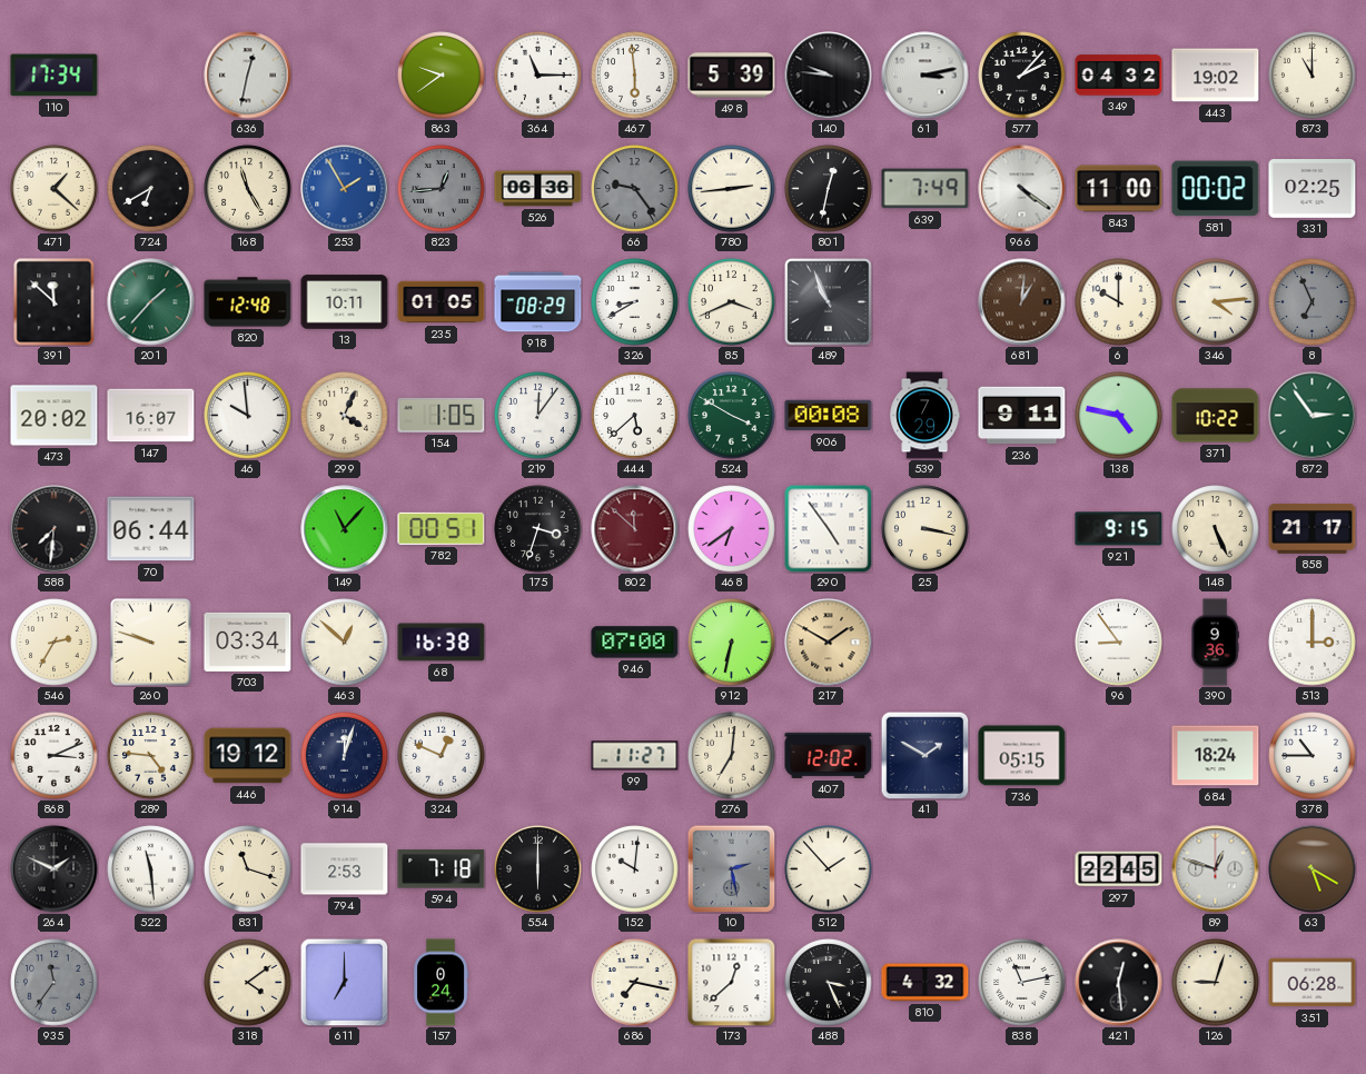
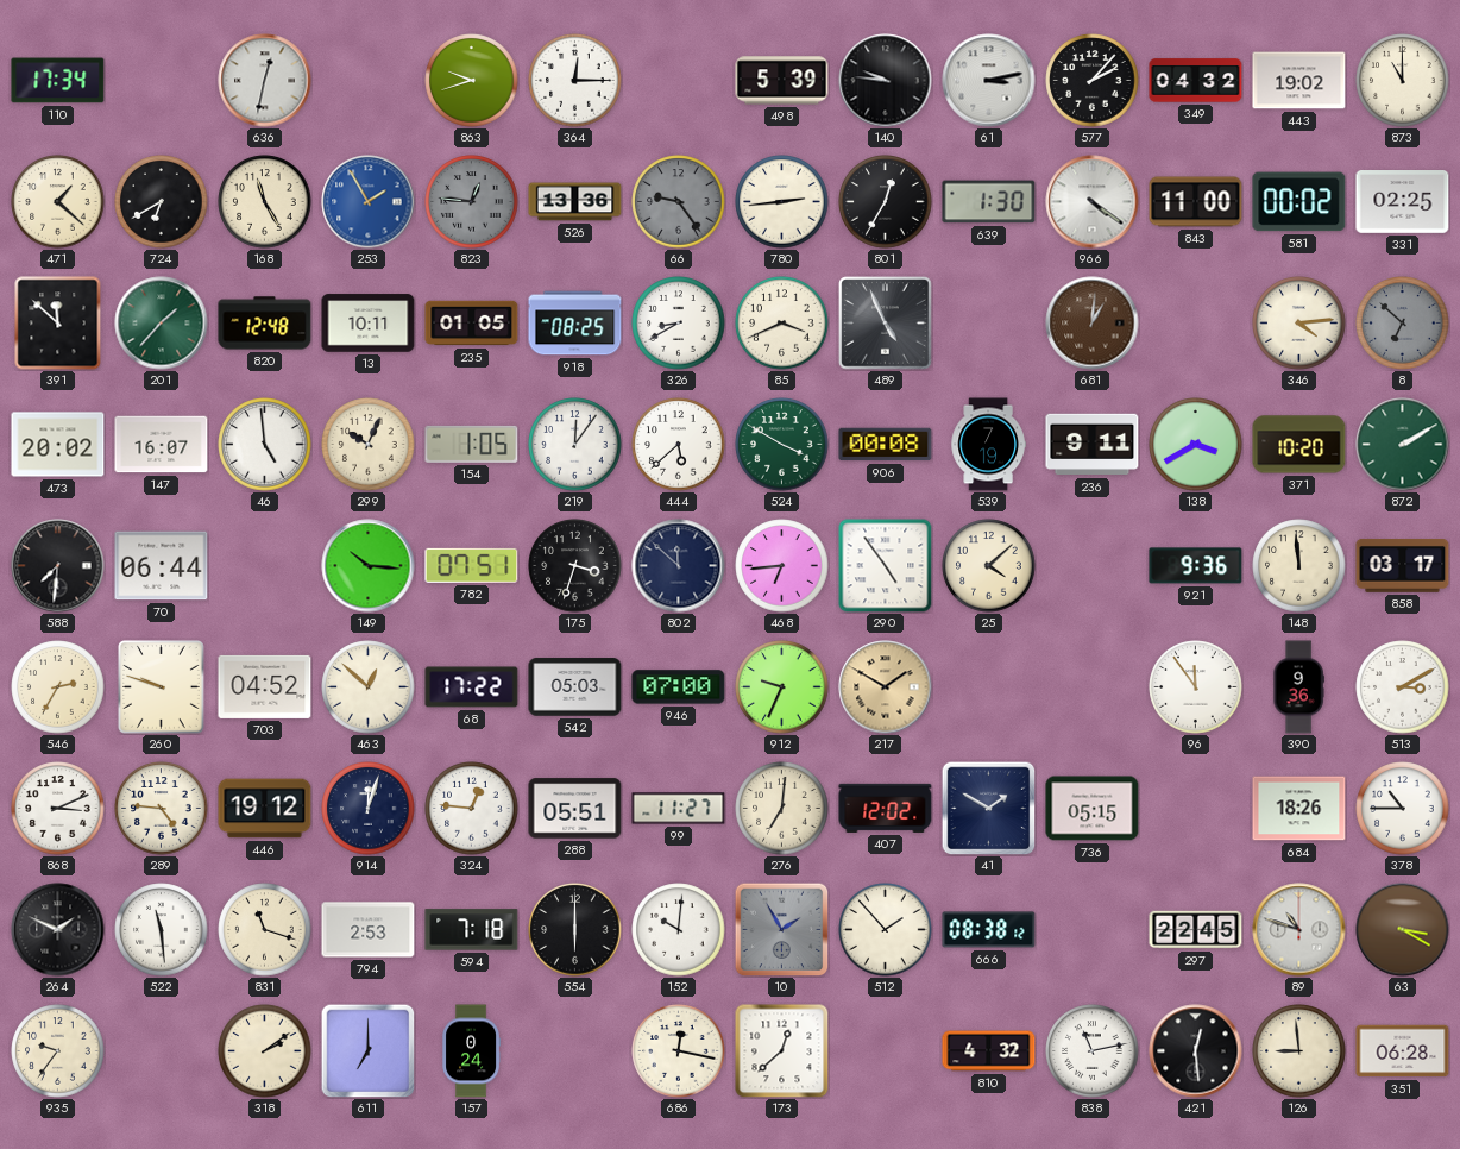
863: 9:39 -> 9:42 (472, 81)
364: 11:15 -> 12:15 (575, 81)
467: 5:59 -> none (635, 76)
823: 12:44 -> 12:46 (472, 202)
526: 06:36 -> 13:36 (575, 202)
801: 12:32 -> 12:35 (886, 202)
639: 7:49 -> 1:30 (989, 202)
918: 08:29 -> 08:25 (575, 324)
489: 10:56 -> 4:56 (886, 324)
6: 10:00 -> none (1119, 302)
8: 6:56 -> 6:52 (1403, 324)
46: 9:59 -> 4:59 (265, 445)
299: 4:04 -> 10:04 (369, 445)
539: 7:29 -> 7:19 (988, 445)
138: 4:47 -> 3:40 (1196, 445)
371: 10:22 -> 10:20 (1299, 445)
872: 2:54 -> 2:10 (1403, 445)
149: 11:07 -> 10:16 (369, 566)
782: 00:51 -> 07:51 (472, 565)
802 dial: burgundy -> navy (679, 566)
468: 6:39 -> 6:44 (782, 566)
25: 3:17 -> 4:08 (989, 566)
921: 9:15 -> 9:36 (1196, 566)
148: 5:26 -> 11:59 (1299, 566)
858: 21:17 -> 03:17 (1403, 566)
703: 03:34 -> 04:52 (265, 686)
68: 16:38 -> 17:22 (472, 687)
542: none -> 05:03 (575, 687)
912: 6:32 -> 9:34 (782, 687)
96: 8:54 -> 11:54 (1196, 687)
513: 3:00 -> 3:10 (1403, 687)
324: 12:49 -> 12:46 (472, 809)
288: none -> 05:51 (575, 809)
684: 18:24 -> 18:26 (1299, 809)
10: 2:28 -> 1:55 (781, 929)
666: none -> 08:38 (989, 930)
89: 12:48 -> 10:48 (1299, 930)
63: 5:20 -> 3:20 (1403, 930)
935: 11:36 -> 9:36 (58, 1051)
935 dial: grey -> cream (58, 1051)
318: 4:09 -> 2:09 (265, 1051)
686: 7:17 -> 12:17 (679, 1051)
488: 3:26 -> none (829, 983)
126: 9:03 -> 8:59 (1299, 1051)
